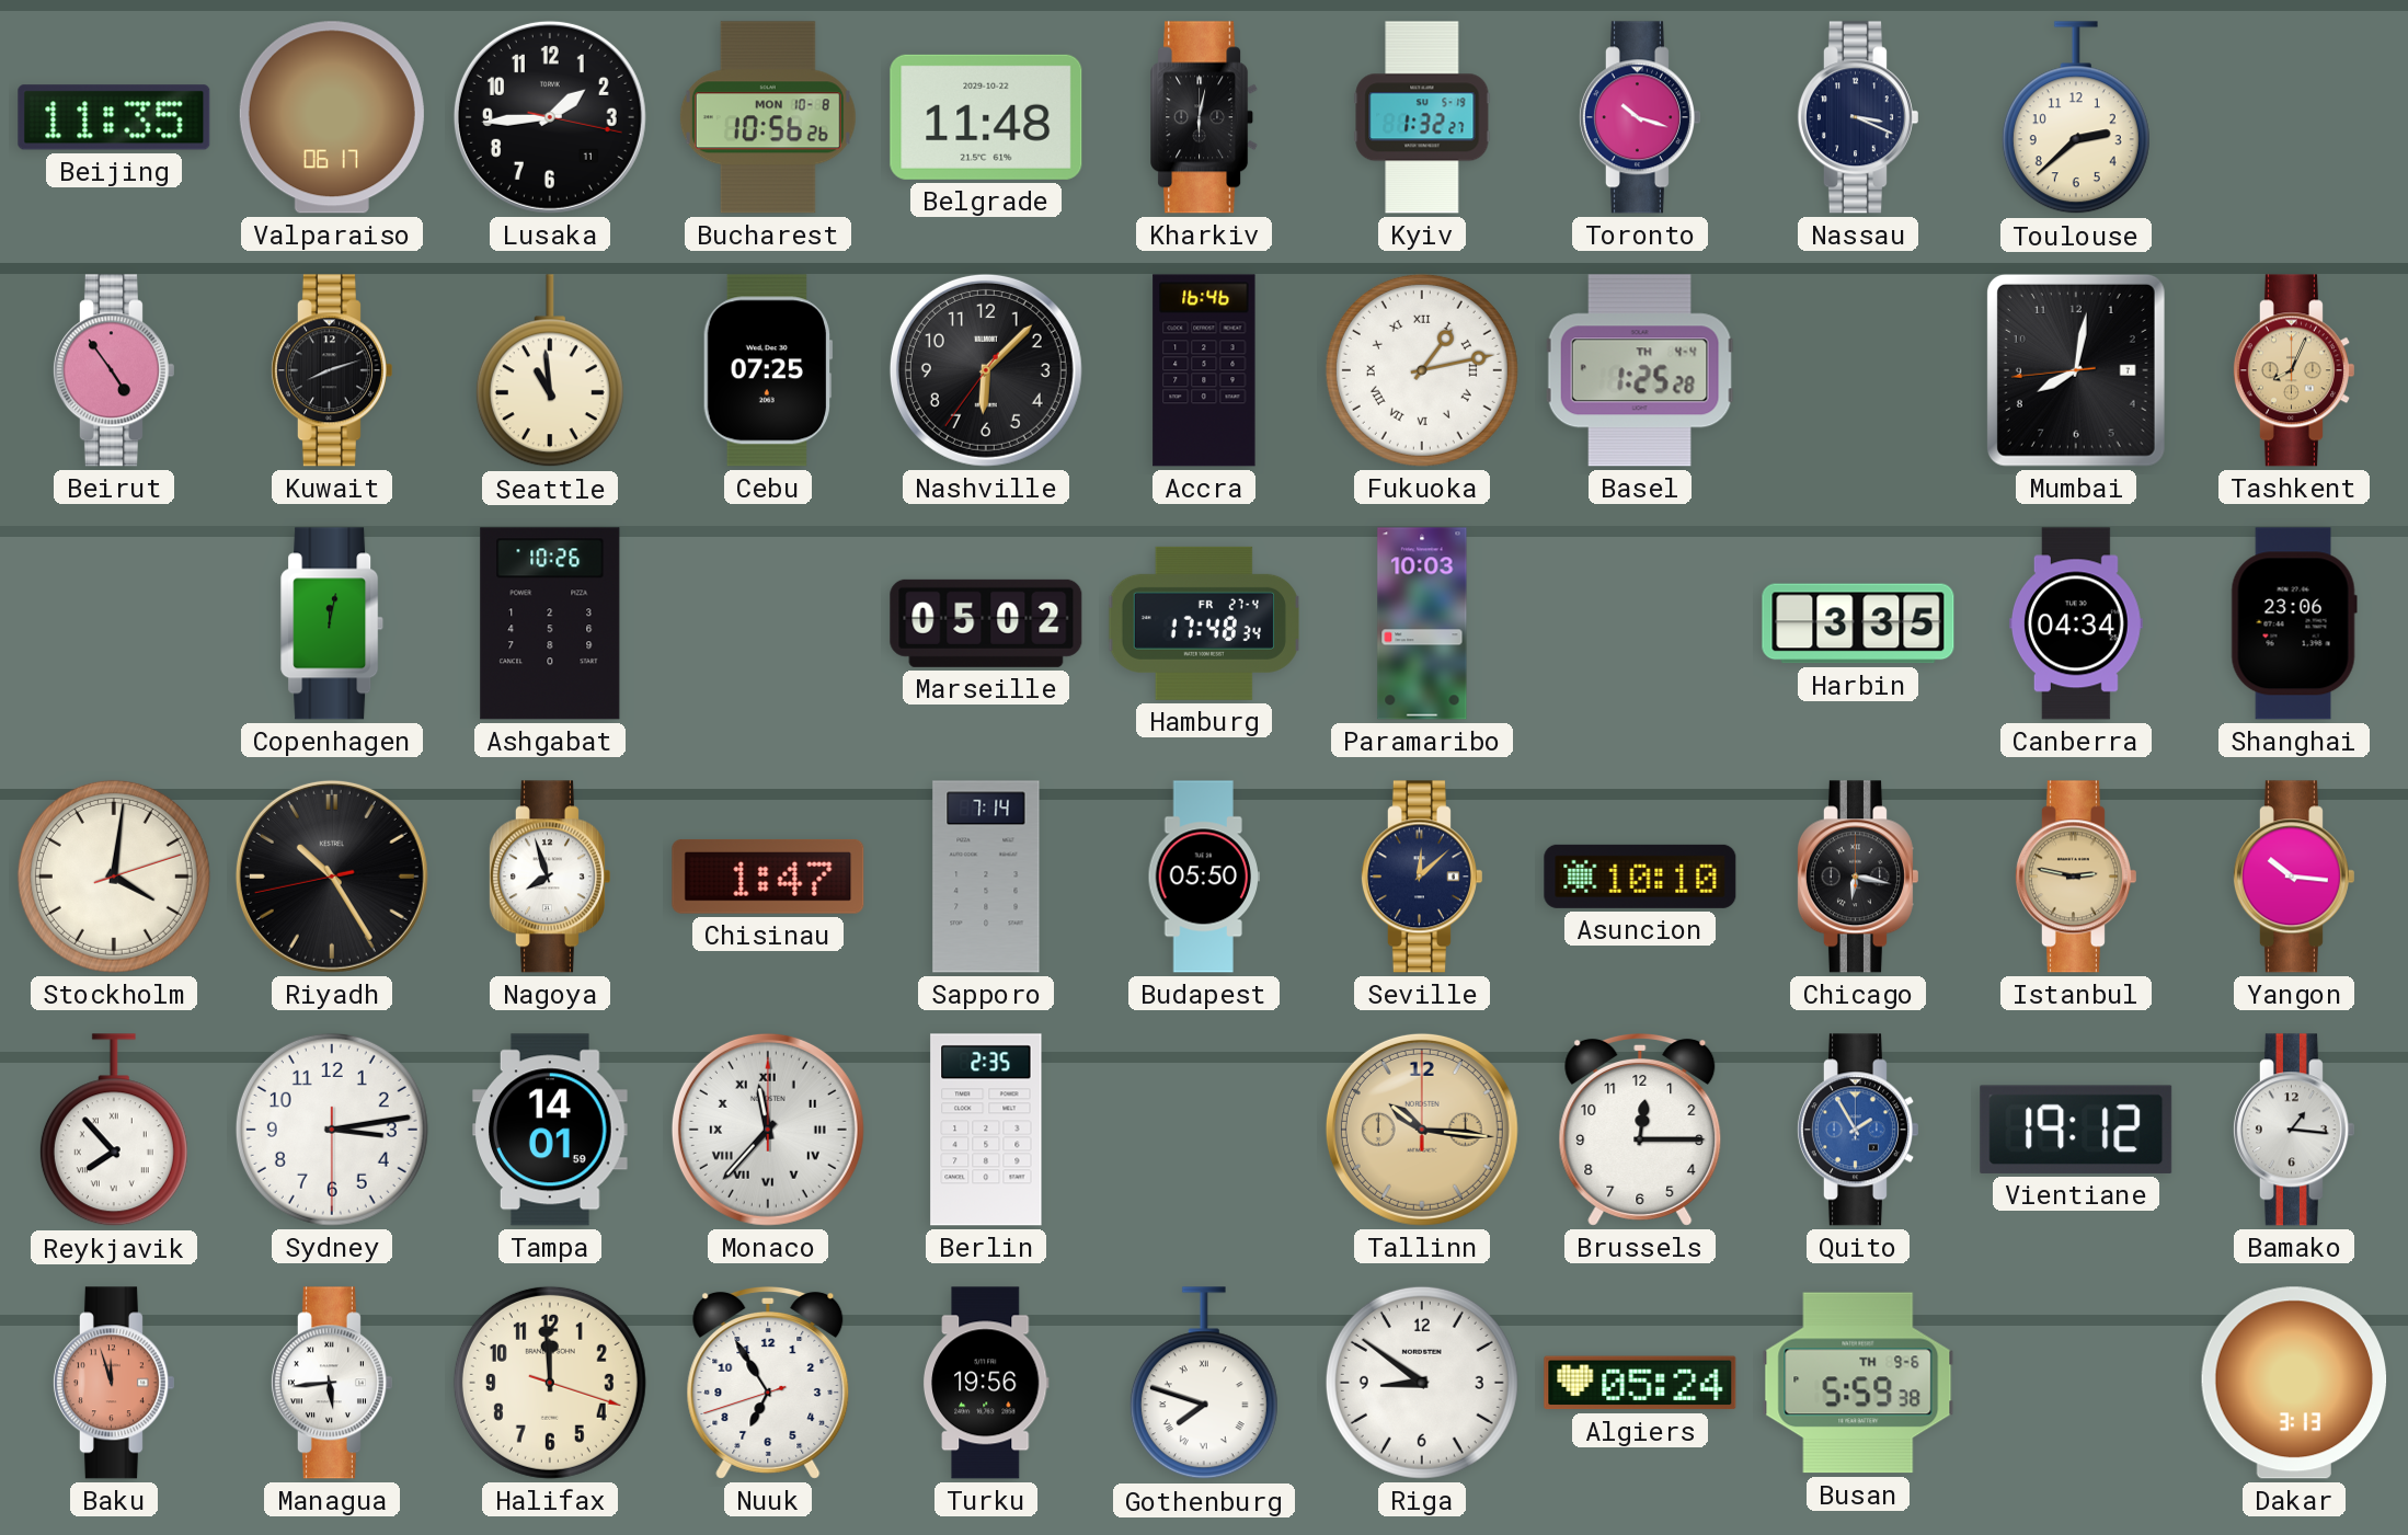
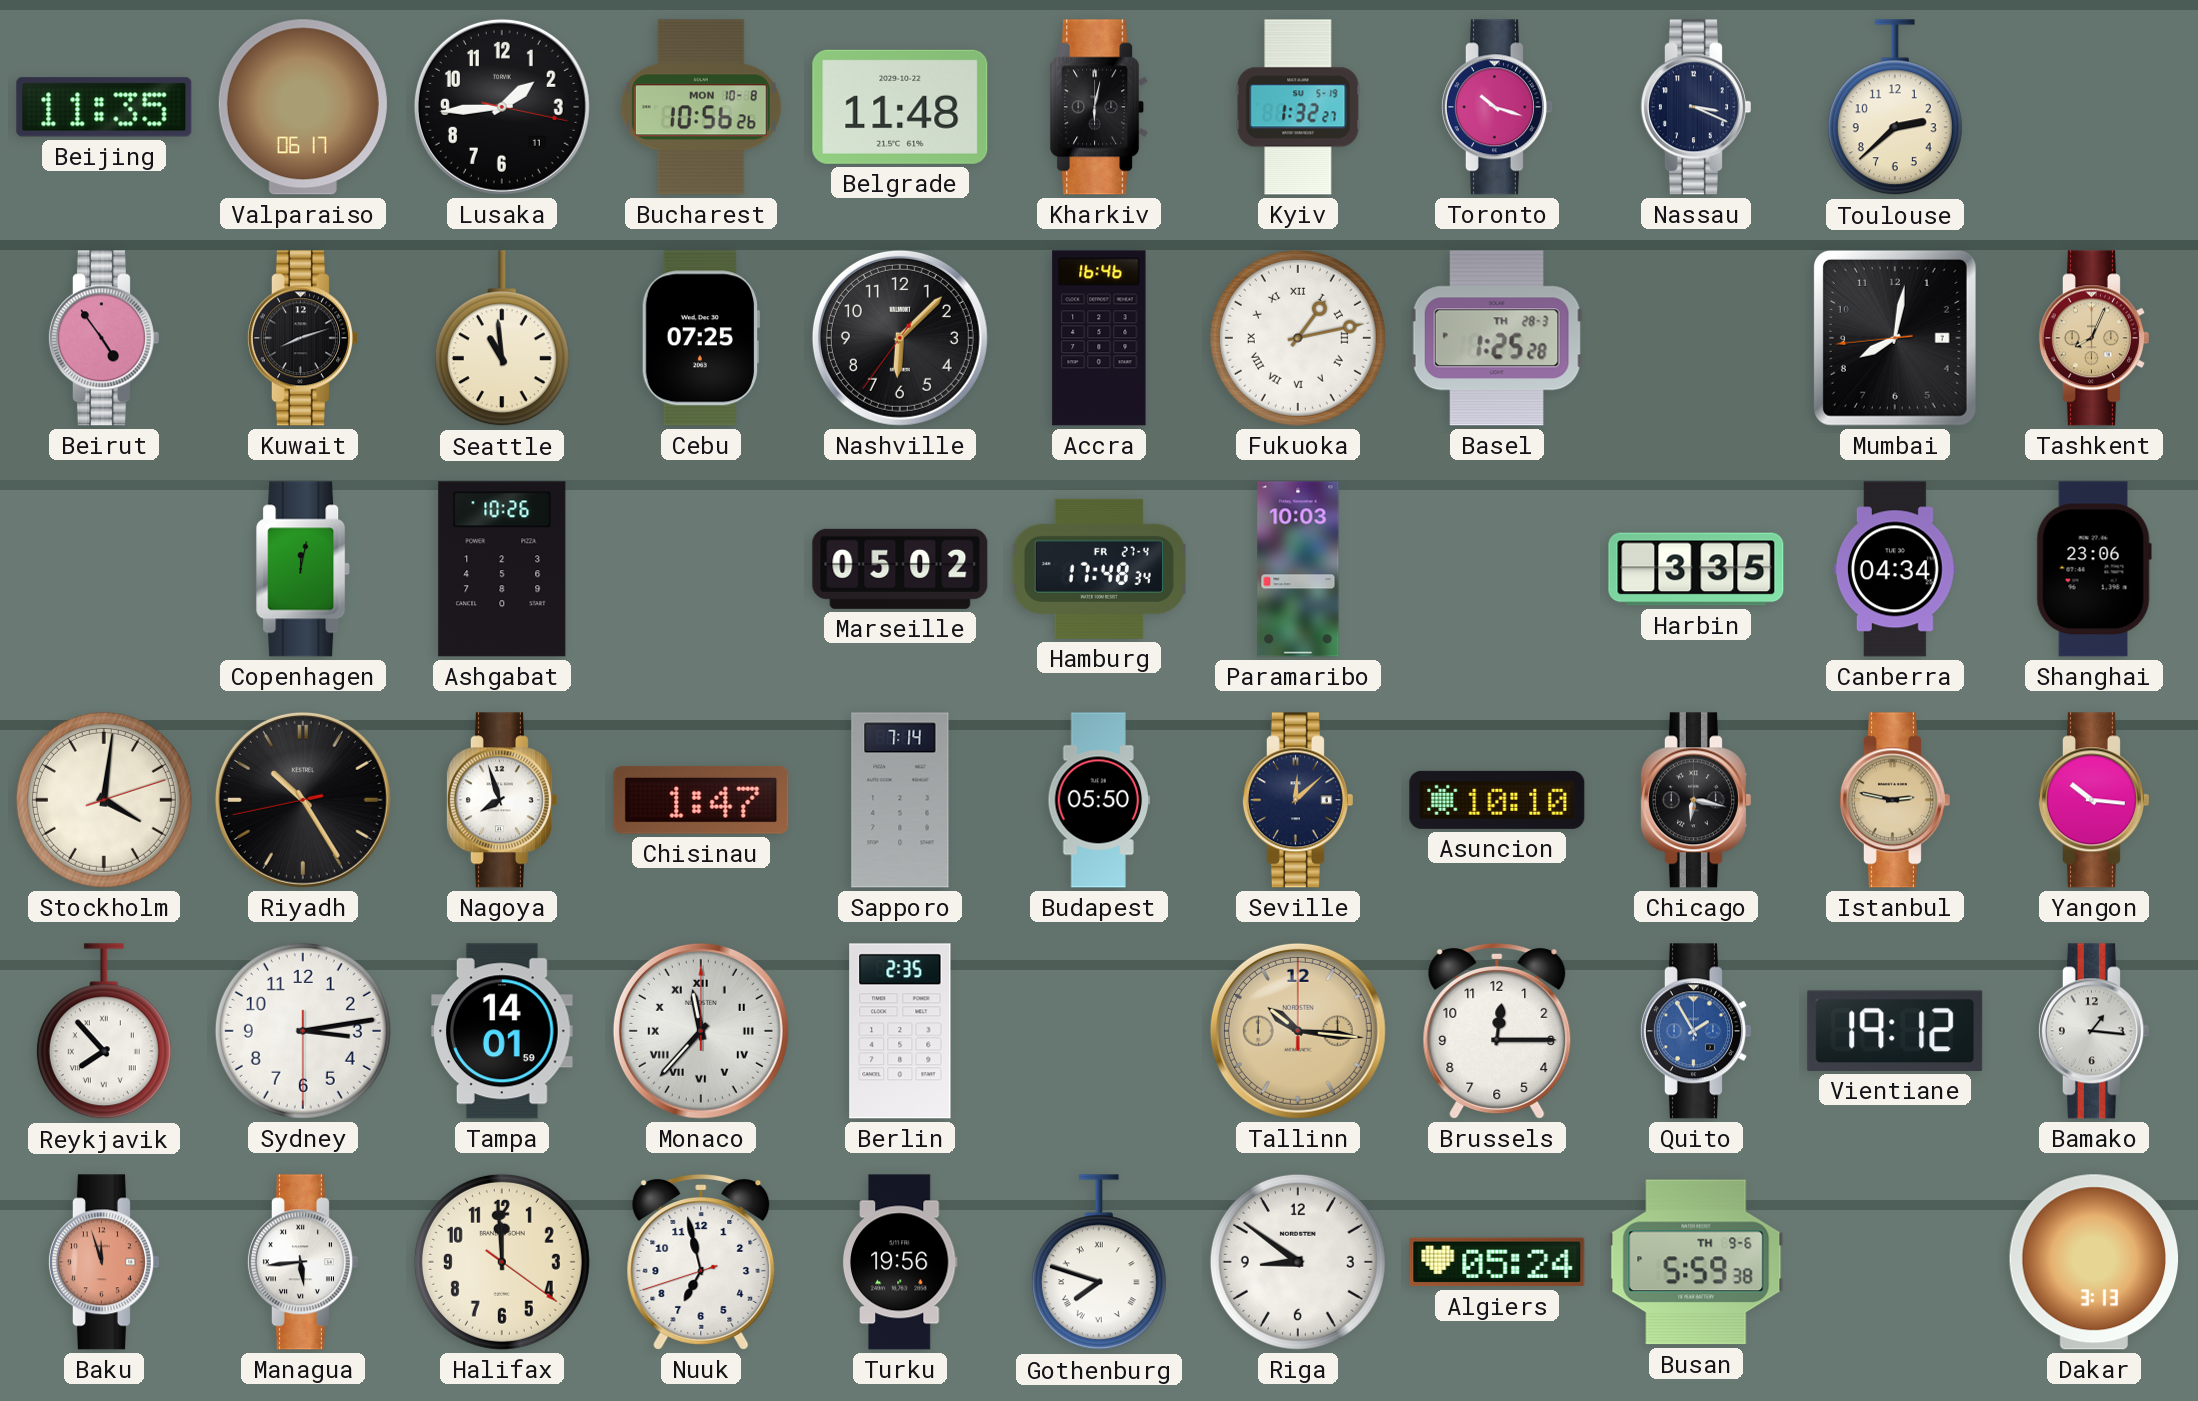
Basel date: TH 4-4 -> TH 28-3 (1497, 338)
Halifax: 11:59:18 -> 11:59:21 (502, 1262)
Nuuk: 6:54 -> 6:57 (701, 1263)
